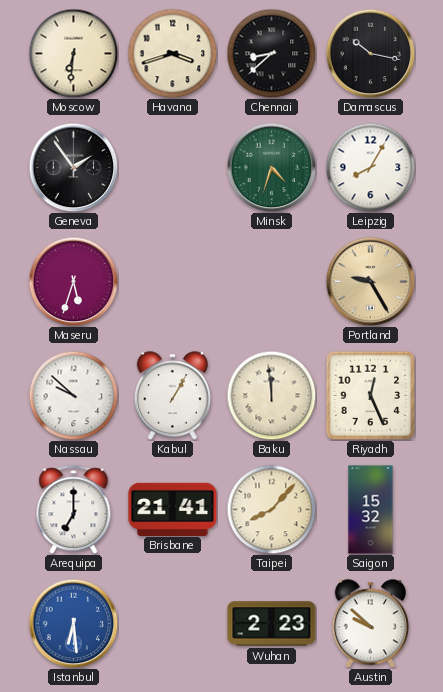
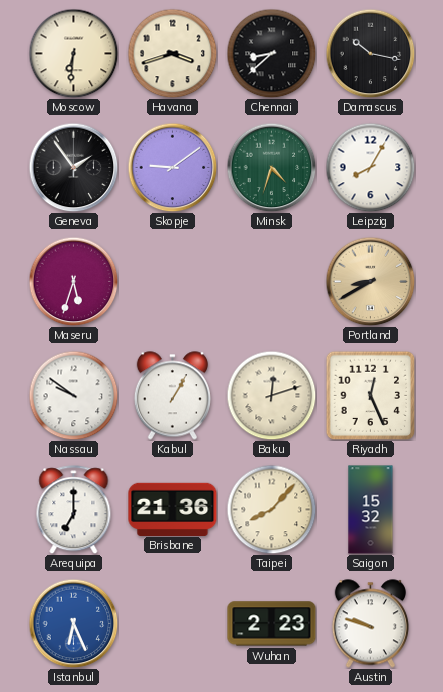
Skopje: none -> 9:09 (172, 167)
Portland: 9:25 -> 8:40 (370, 281)
Nassau: 9:52 -> 9:51 (73, 395)
Baku: 11:59 -> 12:12 (271, 395)
Brisbane: 21:41 -> 21:36 (173, 509)
Istanbul: 6:29 -> 6:26 (73, 623)
Austin: 9:52 -> 9:48 (370, 624)
